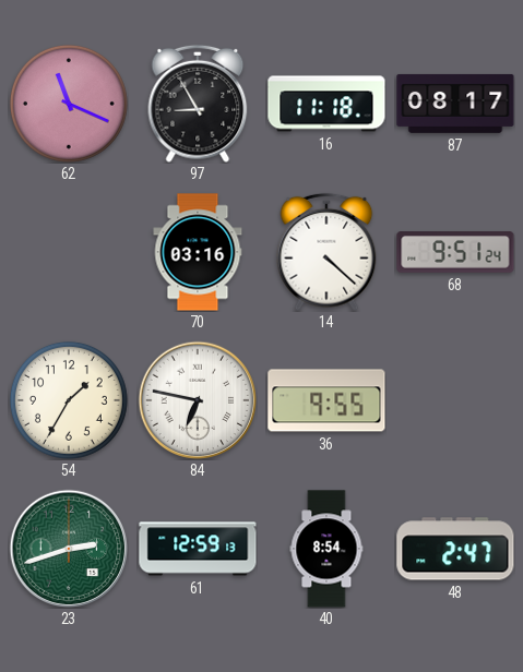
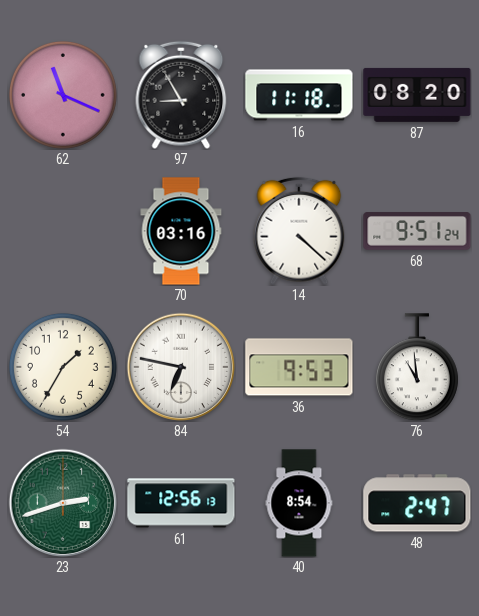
87: 08:17 -> 08:20 (417, 95)
36: 9:55 -> 9:53 (299, 367)
76: none -> 10:59 (417, 367)
61: 12:59 -> 12:56 (181, 503)
